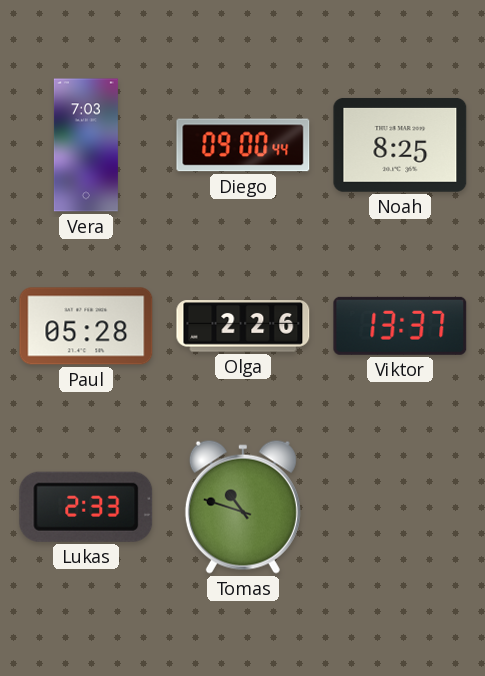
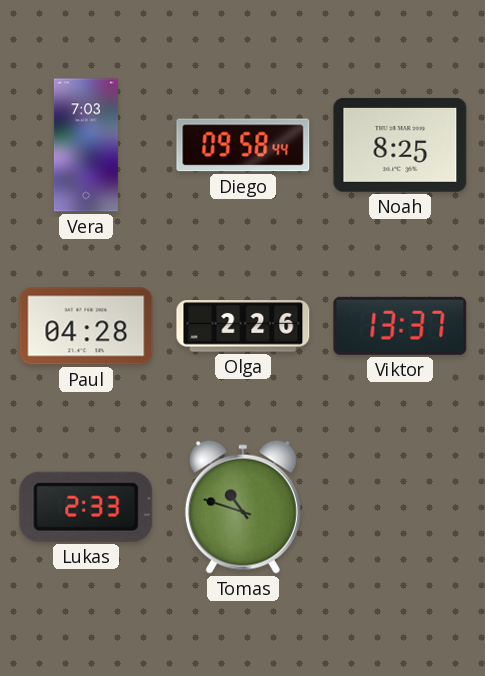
Diego: 09:00 -> 09:58 (243, 145)
Paul: 05:28 -> 04:28 (86, 326)
